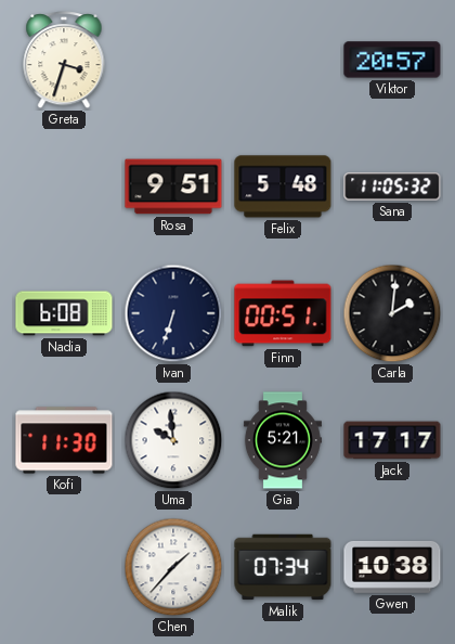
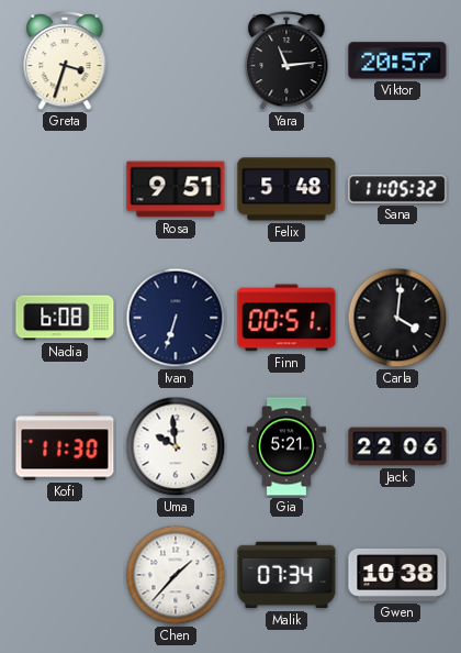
Yara: none -> 11:14 (286, 62)
Carla: 2:01 -> 4:01 (397, 318)
Jack: 17:17 -> 22:06 (397, 446)
